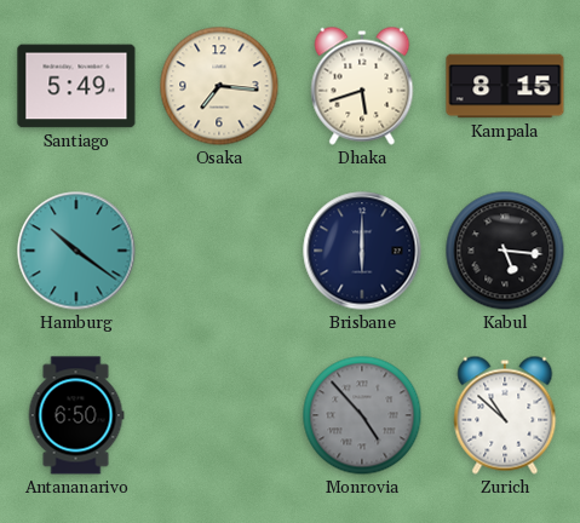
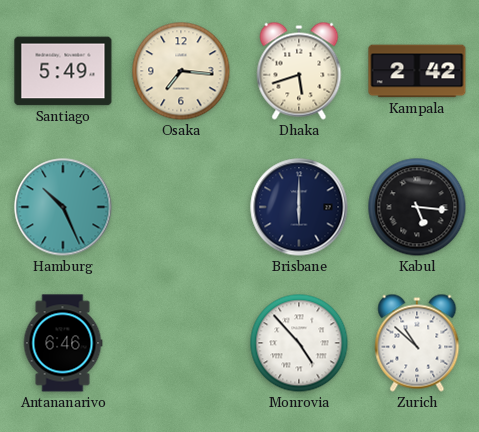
Kampala: 8:15 -> 2:42 (417, 71)
Hamburg: 10:21 -> 10:26 (63, 207)
Antananarivo: 6:50 -> 6:46 (63, 343)
Monrovia dial: grey -> white (299, 343)
